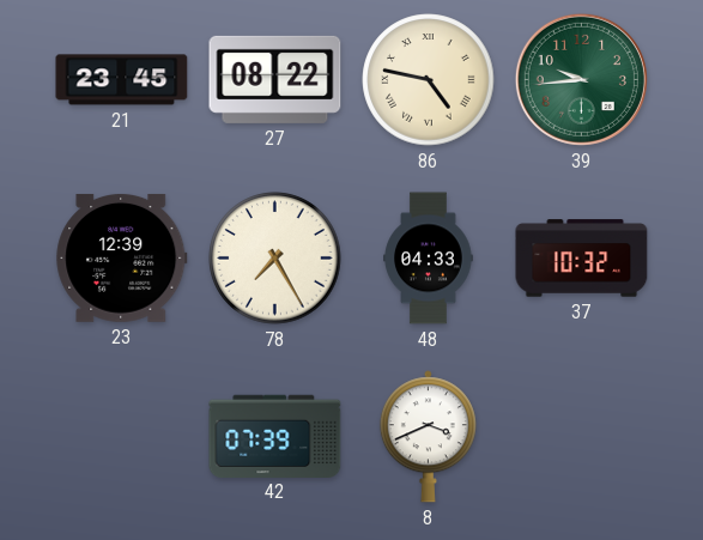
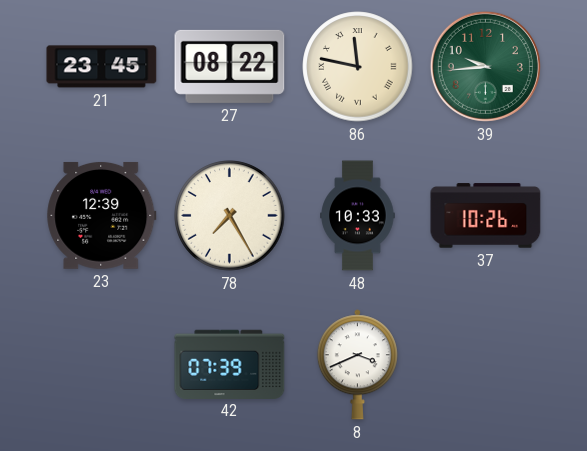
86: 4:47 -> 11:47 (358, 67)
48: 04:33 -> 10:33 (358, 216)
37: 10:32 -> 10:26 (486, 216)
